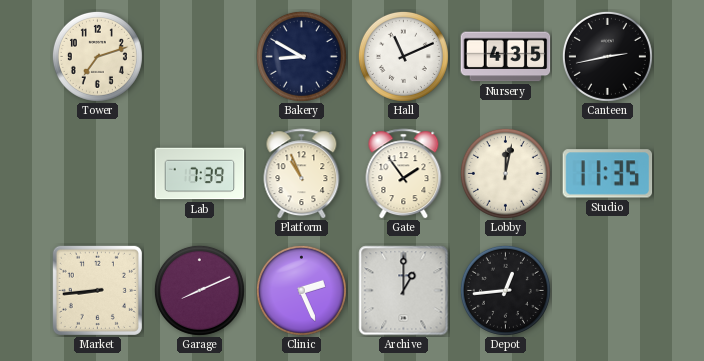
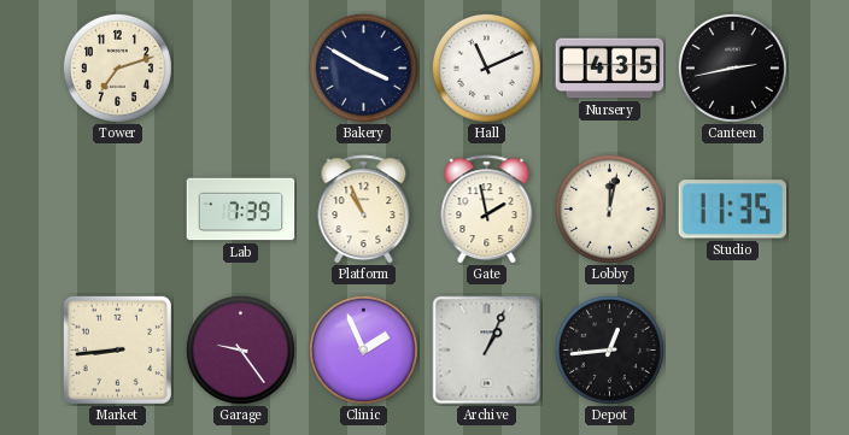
Bakery: 8:50 -> 3:50 (363, 67)
Gate: 1:54 -> 1:58 (487, 210)
Garage: 8:11 -> 9:24 (240, 349)
Clinic: 2:26 -> 1:56 (363, 349)
Archive: 1:00 -> 1:04 (487, 351)
